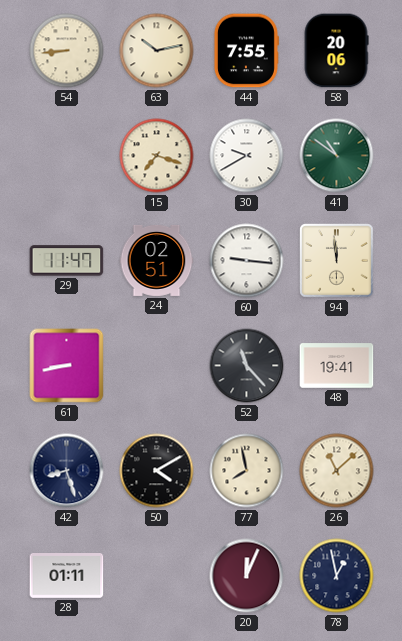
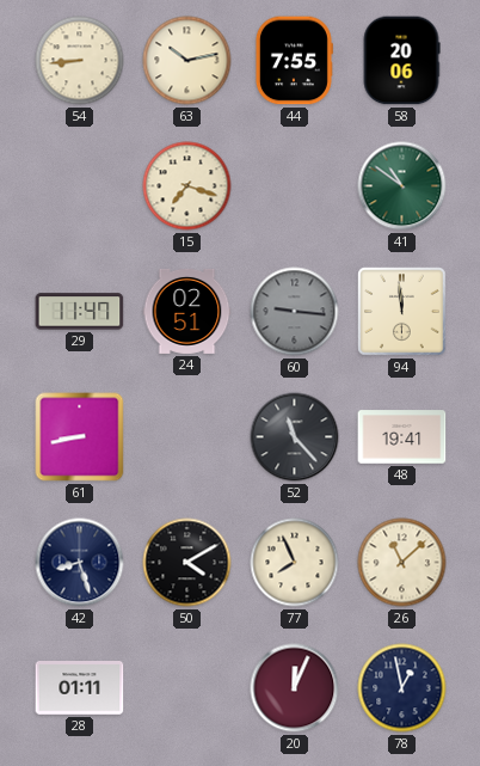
30: 9:40 -> none (247, 156)
60 dial: white -> grey (295, 312)
77: 7:58 -> 7:56 (295, 563)
